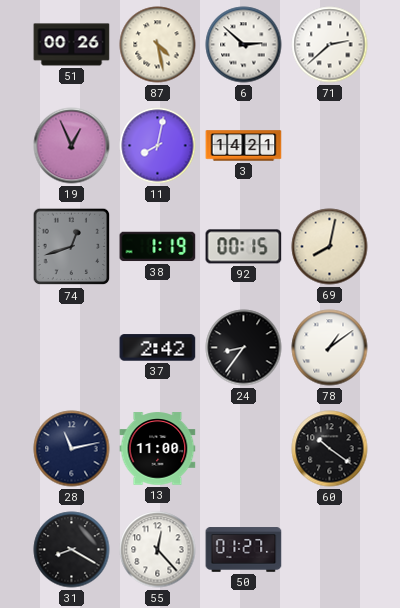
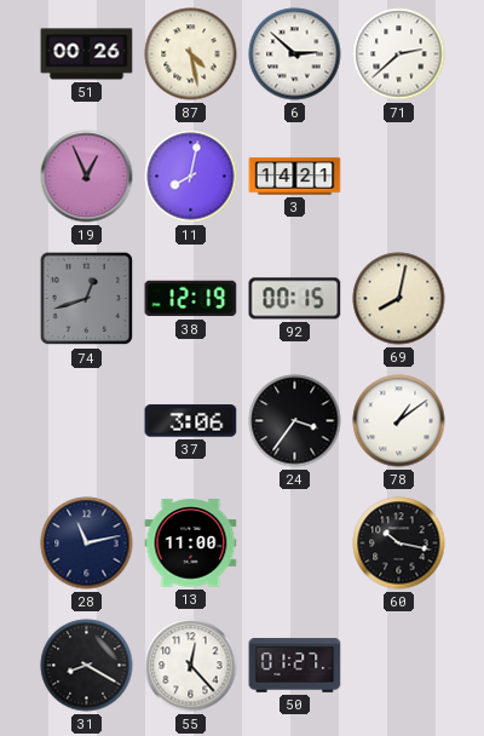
38: 1:19 -> 12:19 (191, 299)
37: 2:42 -> 3:06 (191, 421)
24: 8:36 -> 3:36 (295, 421)
60: 10:21 -> 10:17 (399, 544)
